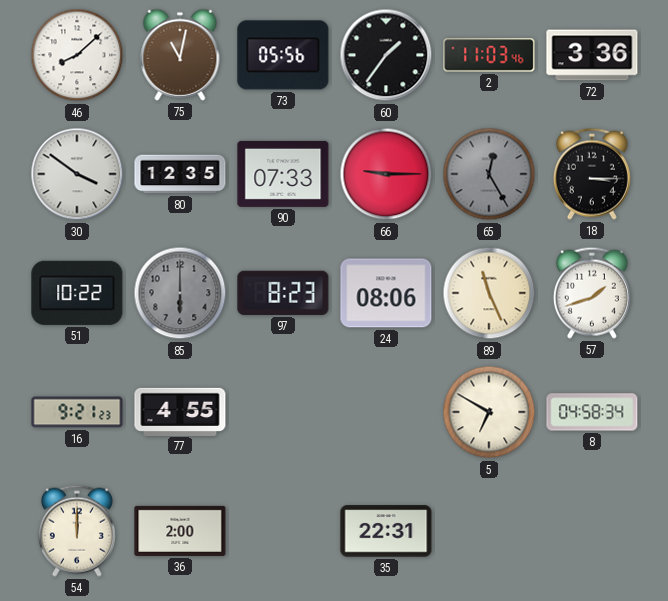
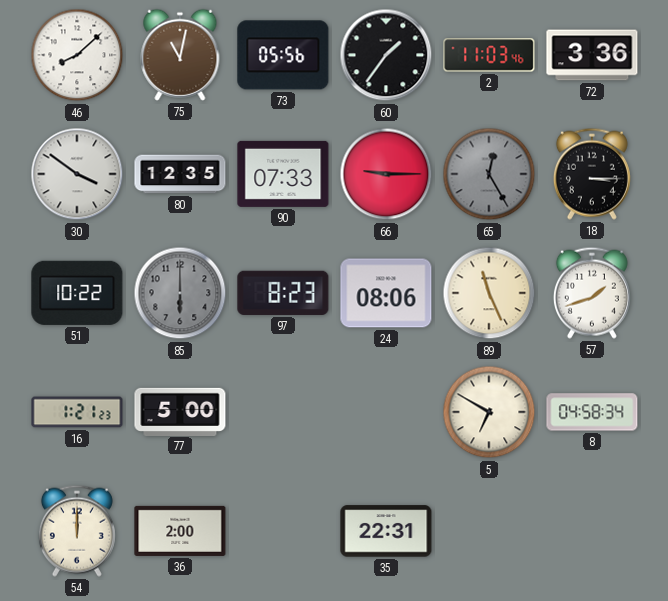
16: 9:21 -> 1:21 (77, 412)
77: 4:55 -> 5:00 (180, 411)
